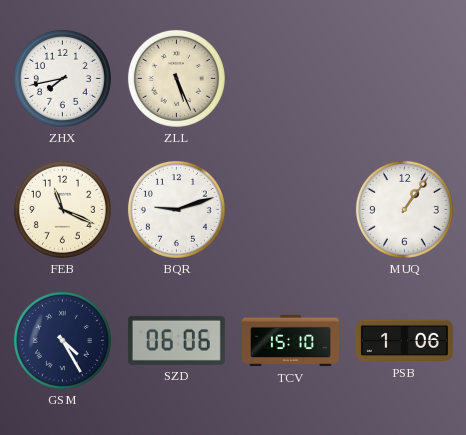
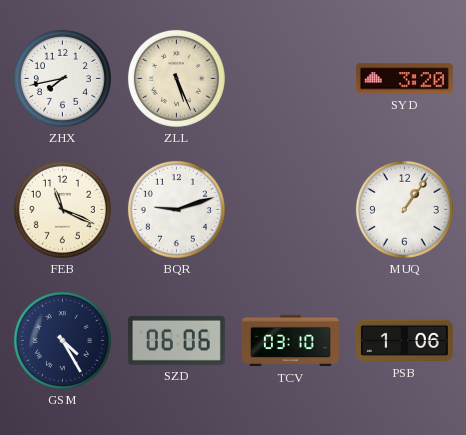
SYD: none -> 3:20 (404, 79)
TCV: 15:10 -> 03:10 (290, 341)
